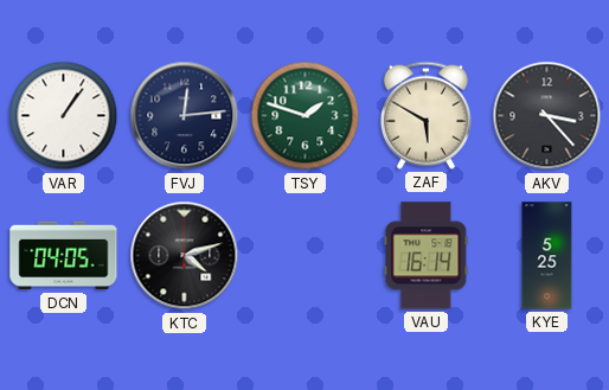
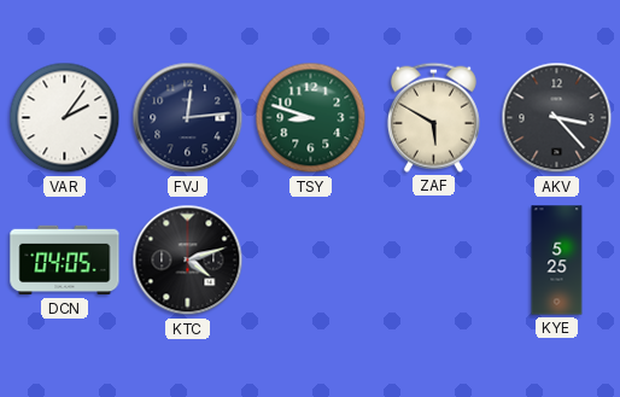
VAR: 1:06 -> 2:06 (65, 118)
TSY: 1:48 -> 8:48 (311, 118)
VAU: 16:14 -> none (427, 256)
